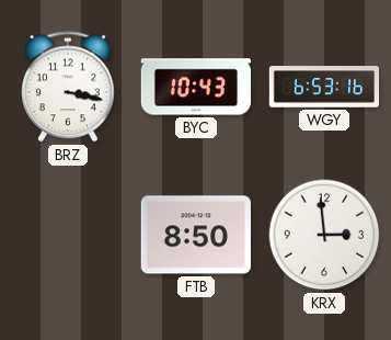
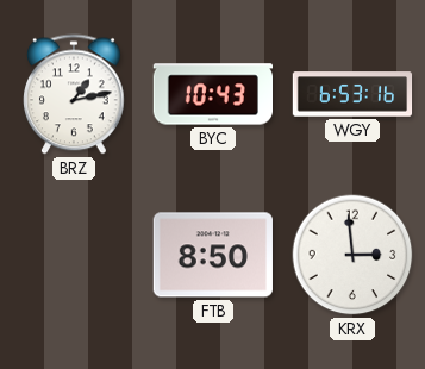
BRZ: 3:17 -> 1:13 (75, 94)
